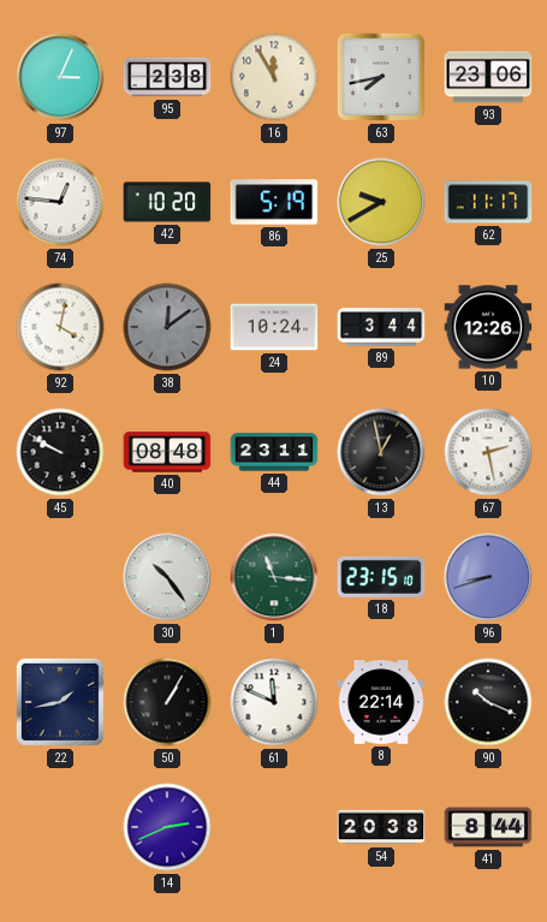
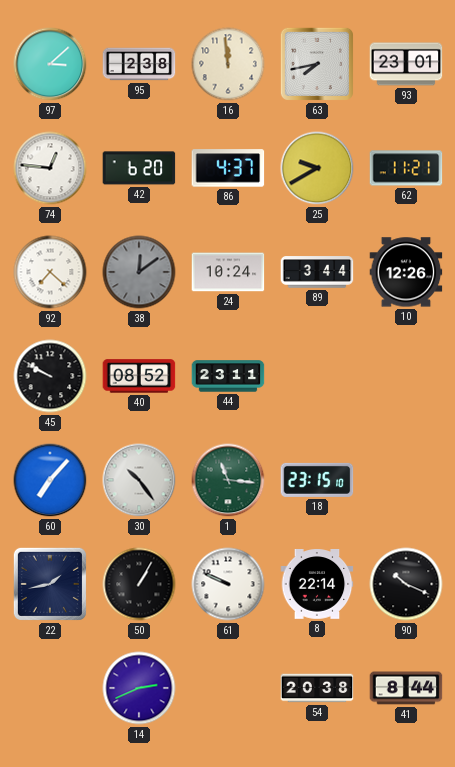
97: 3:04 -> 3:08 (50, 64)
16: 11:55 -> 11:59 (228, 64)
93: 23:06 -> 23:01 (406, 64)
42: 10:20 -> 6:20 (139, 168)
86: 5:19 -> 4:37 (228, 168)
62: 11:17 -> 11:21 (406, 168)
92: 4:02 -> 7:22 (50, 272)
40: 08:48 -> 08:52 (139, 376)
13: 12:58 -> none (381, 452)
67: 2:28 -> none (488, 452)
60: none -> 7:07 (50, 480)
96: 8:42 -> none (488, 577)
61: 11:49 -> 9:49 (228, 584)
